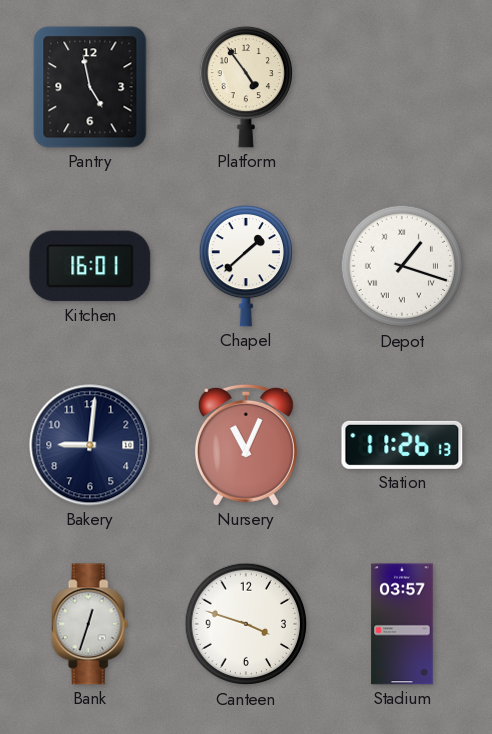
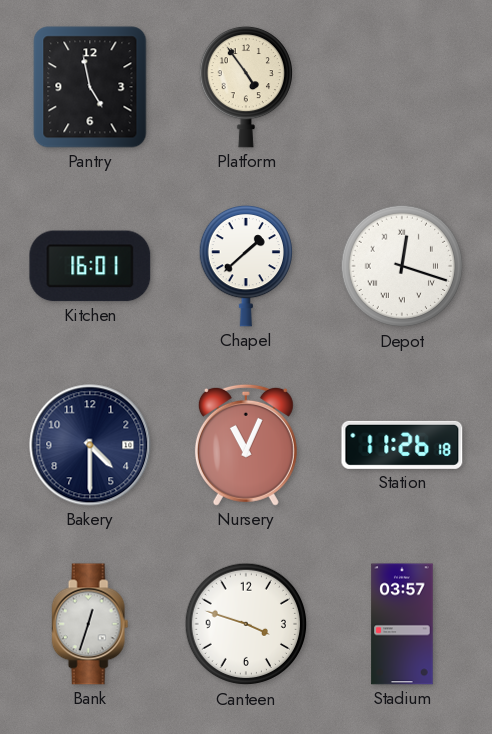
Depot: 1:18 -> 12:18 (402, 266)
Bakery: 9:01 -> 4:30 (90, 445)
Station: 11:26:13 -> 11:26:18 (402, 445)
